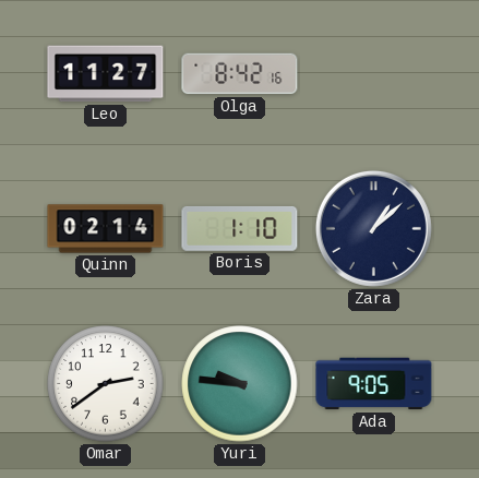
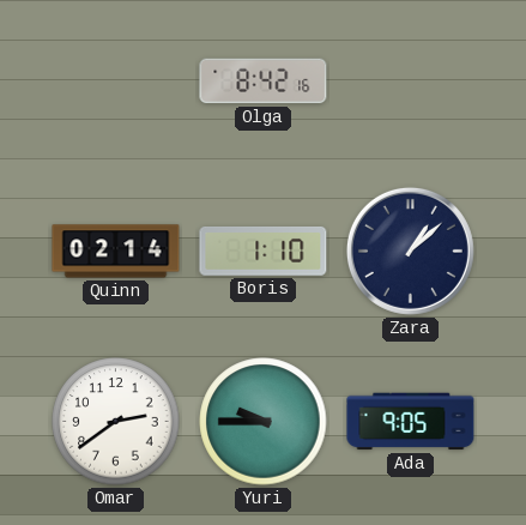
Leo: 11:27 -> none (106, 74)
Yuri: 9:46 -> 9:45 (264, 422)
